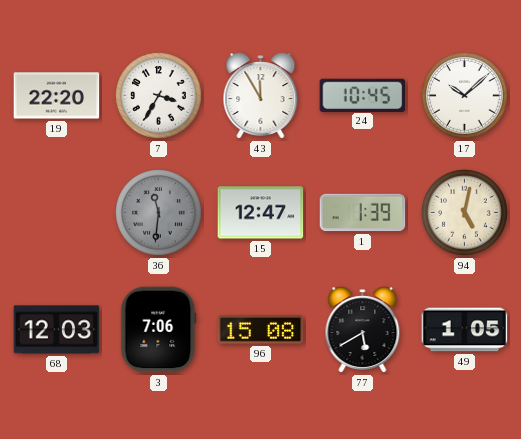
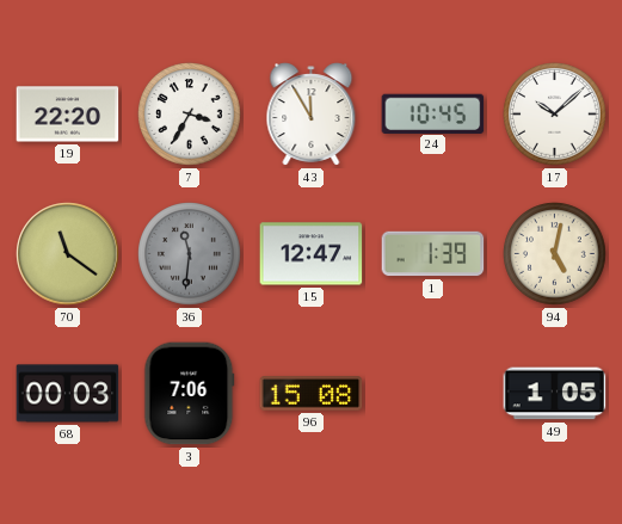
70: none -> 11:21 (68, 254)
68: 12:03 -> 00:03 (68, 394)
77: 5:40 -> none (363, 330)
